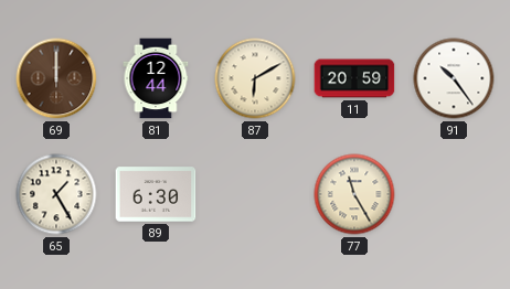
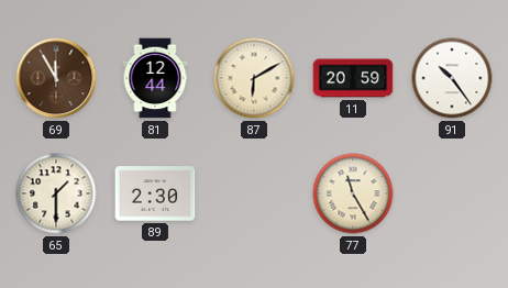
69: 12:00 -> 11:55 (56, 78)
65: 1:25 -> 1:30 (56, 193)
89: 6:30 -> 2:30 (155, 193)
